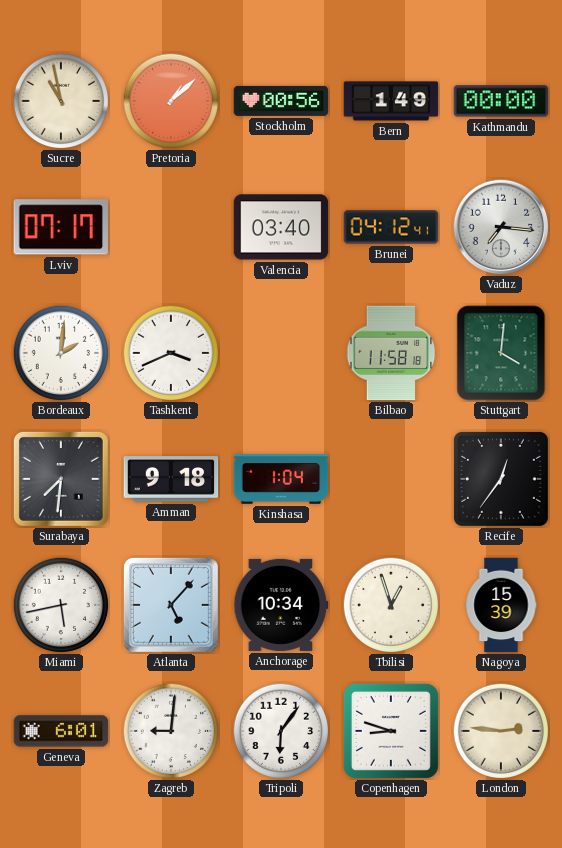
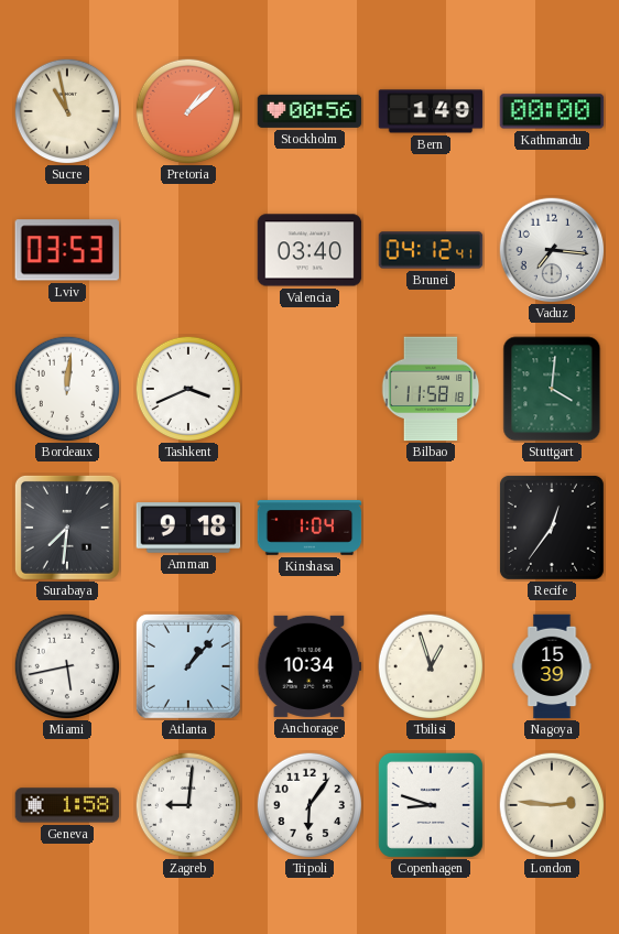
Lviv: 07:17 -> 03:53 (66, 250)
Bordeaux: 2:01 -> 12:01 (66, 388)
Atlanta: 5:07 -> 1:07 (188, 666)
Geneva: 6:01 -> 1:58 (67, 805)
